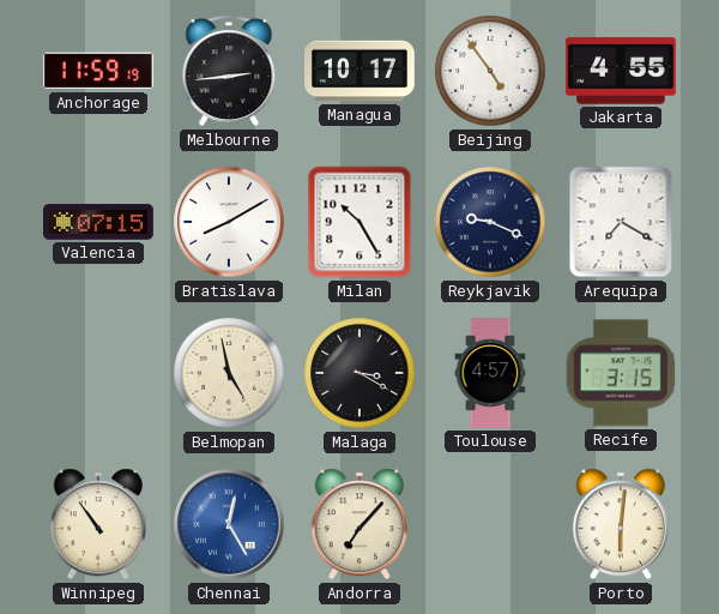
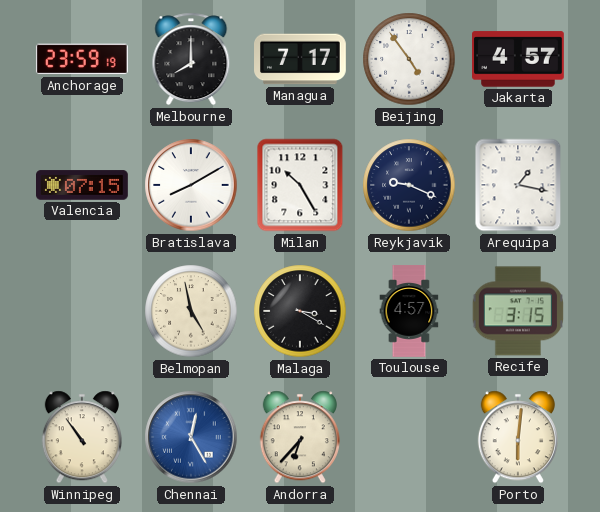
Anchorage: 11:59 -> 23:59 (82, 59)
Melbourne: 2:44 -> 8:00 (191, 59)
Managua: 10:17 -> 7:17 (301, 59)
Jakarta: 4:55 -> 4:57 (519, 59)
Arequipa: 7:20 -> 1:17 (518, 185)
Andorra: 7:07 -> 6:37 (300, 437)
